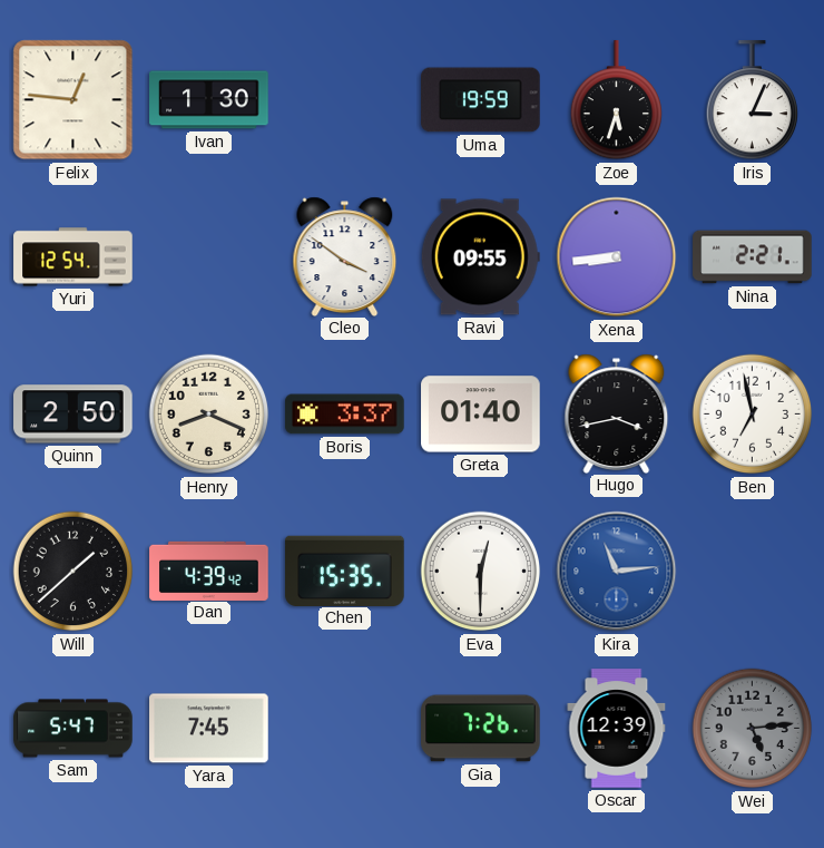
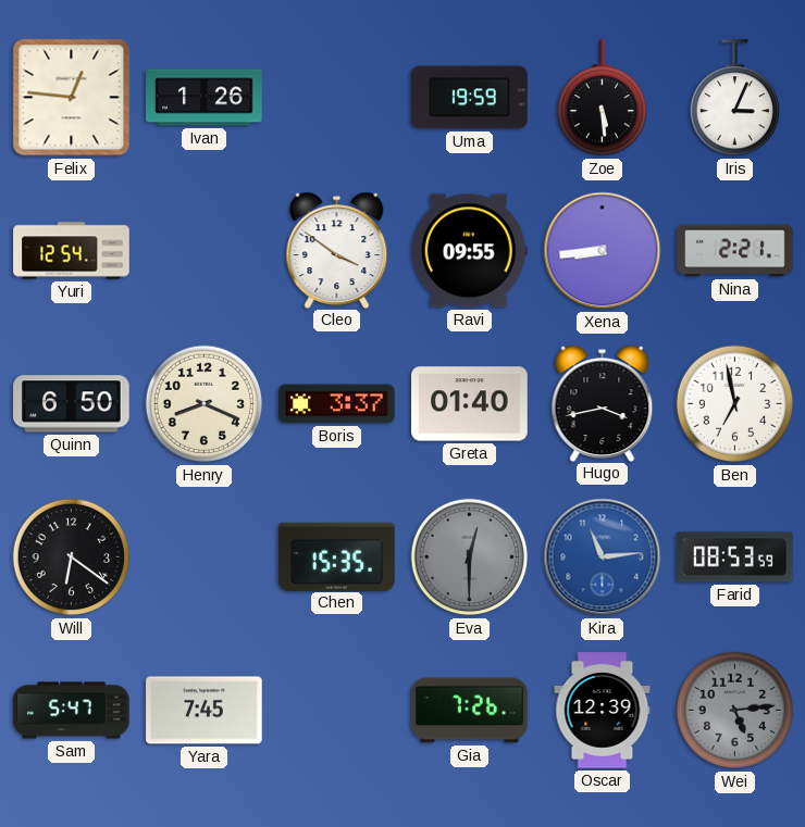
Ivan: 1:30 -> 1:26 (205, 98)
Zoe: 5:33 -> 5:29 (602, 98)
Quinn: 2:50 -> 6:50 (72, 404)
Will: 1:38 -> 6:21 (72, 557)
Dan: 4:39 -> none (209, 571)
Eva dial: white -> grey (470, 557)
Farid: none -> 08:53 (735, 557)
